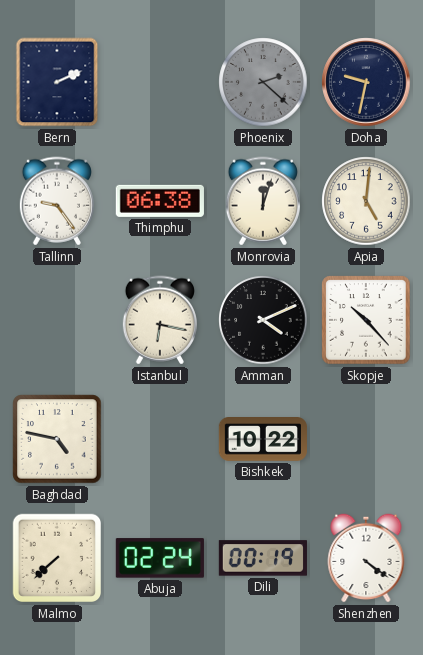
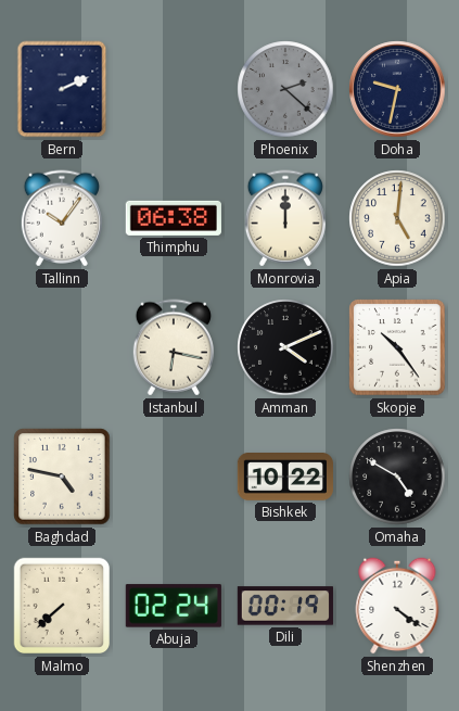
Tallinn: 9:24 -> 10:06 (62, 218)
Monrovia: 12:03 -> 12:00 (285, 218)
Skopje: 10:23 -> 10:24 (397, 347)
Omaha: none -> 4:50 (397, 477)
